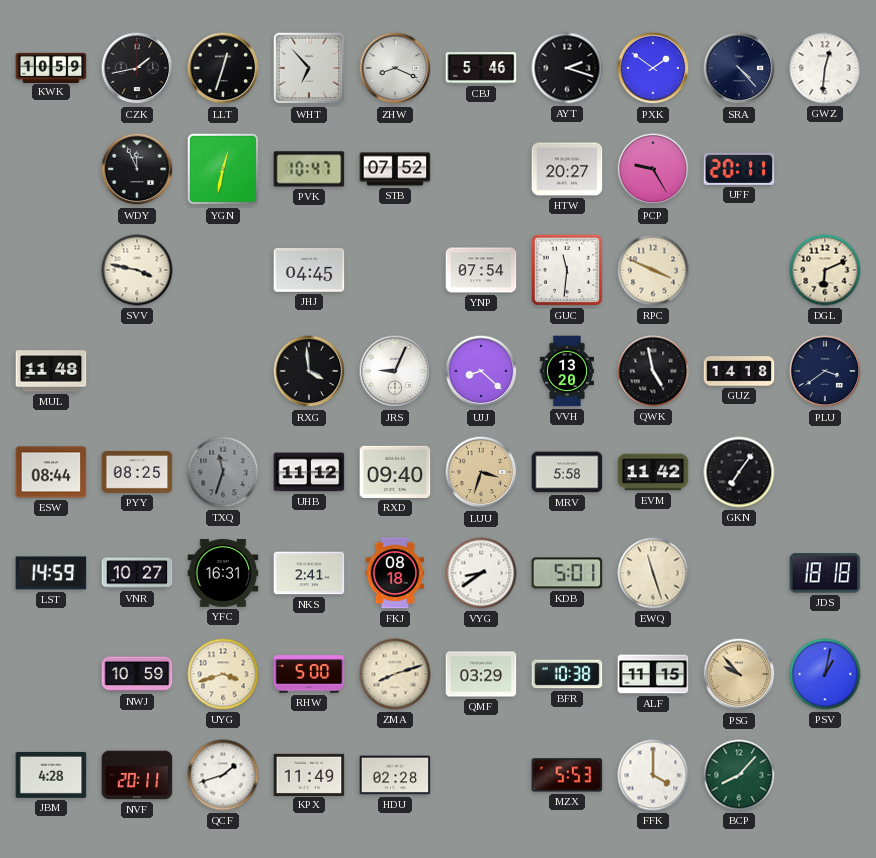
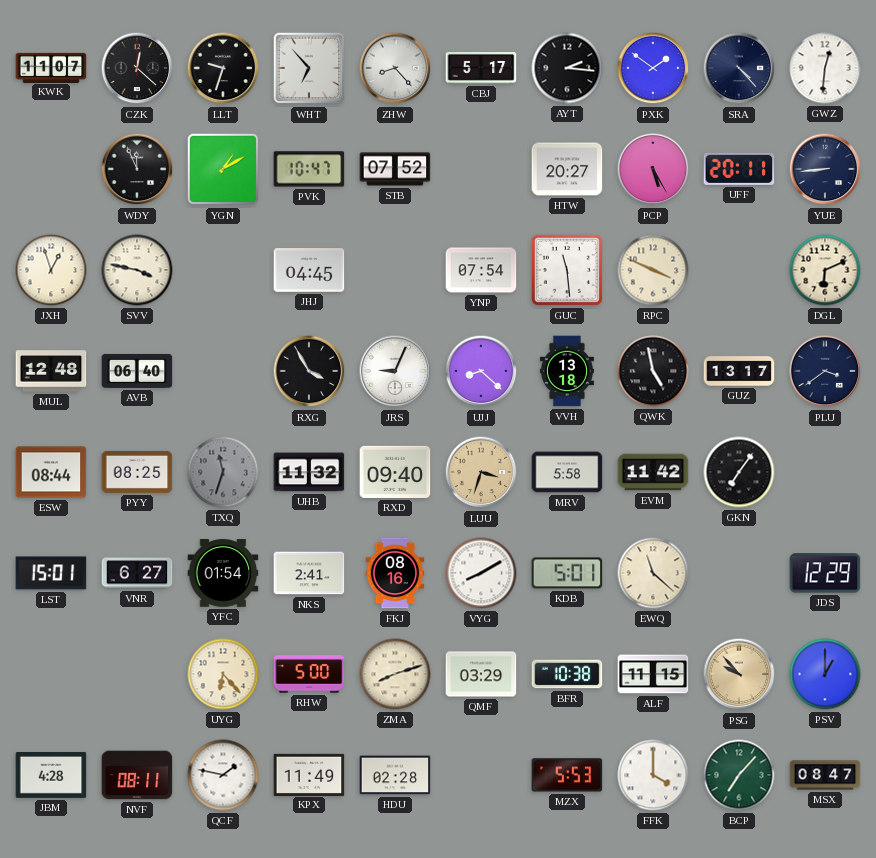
KWK: 10:59 -> 11:07 (51, 67)
CZK: 1:43 -> 12:22 (137, 68)
LLT: 12:33 -> 9:33 (223, 68)
ZHW: 8:19 -> 8:23 (395, 68)
CBJ: 5:46 -> 5:17 (481, 69)
AYT: 2:18 -> 2:16 (567, 68)
YGN: 12:32 -> 1:10 (223, 169)
PCP: 9:25 -> 5:25 (653, 169)
YUE: none -> 8:44 (825, 169)
JXH: none -> 12:57 (51, 270)
GUC: 11:31 -> 11:29 (567, 270)
MUL: 11:48 -> 12:48 (51, 371)
AVB: none -> 06:40 (137, 371)
RXG: 3:59 -> 3:55 (309, 371)
VVH: 13:20 -> 13:18 (567, 371)
GUZ: 14:18 -> 13:17 (739, 371)
UHB: 11:12 -> 11:32 (309, 472)
LST: 14:59 -> 15:01 (51, 573)
VNR: 10:27 -> 6:27 (137, 573)
YFC: 16:31 -> 01:54 (223, 573)
FKJ: 08:18 -> 08:16 (395, 573)
VYG: 8:39 -> 8:10 (481, 573)
EWQ: 11:27 -> 11:22 (653, 573)
JDS: 18:18 -> 12:29 (825, 573)
NWJ: 10:59 -> none (137, 674)
UYG: 3:42 -> 6:23 (223, 674)
PSV: 1:02 -> 1:00 (825, 674)
NVF: 20:11 -> 08:11 (137, 775)
QCF: 1:42 -> 1:47 (223, 775)
BCP: 8:07 -> 7:07 (739, 775)
MSX: none -> 08:47 (825, 775)
